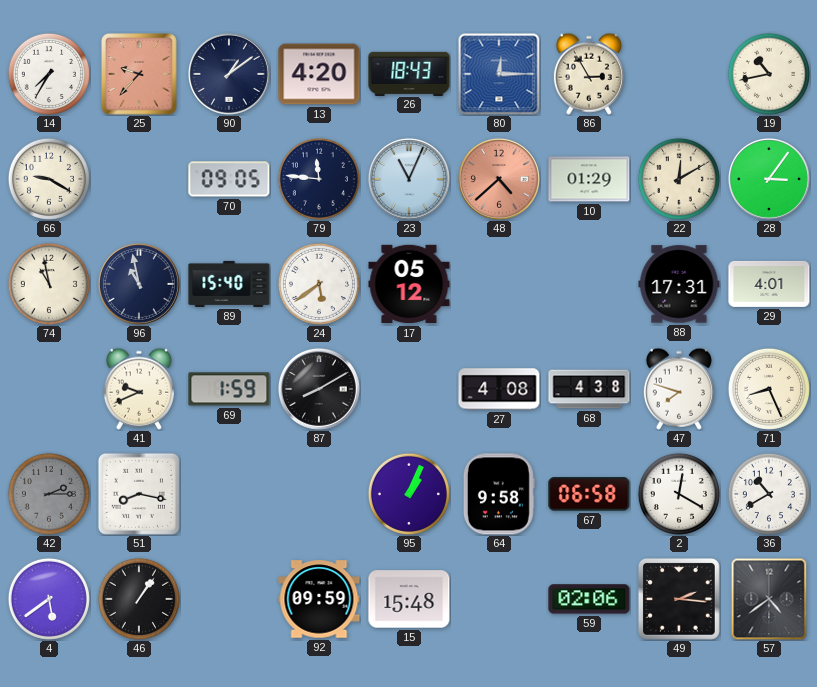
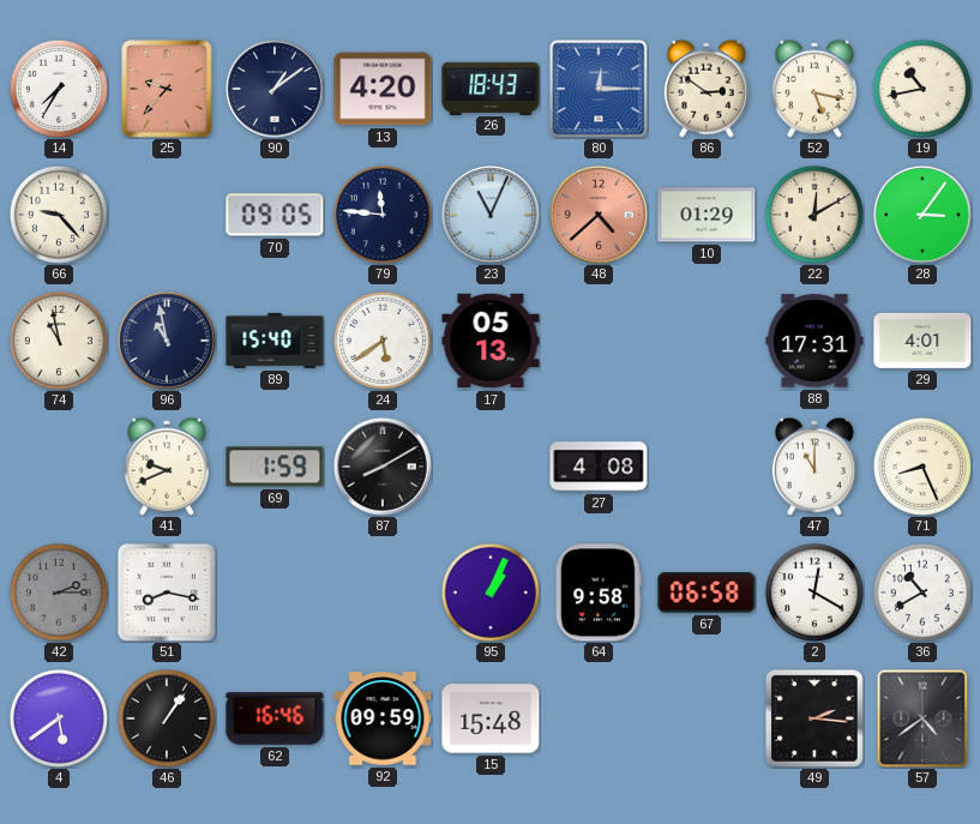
86: 2:55 -> 2:51 (707, 89)
52: none -> 5:17 (814, 89)
66: 9:20 -> 9:23 (59, 215)
17: 05:12 -> 05:13 (491, 341)
68: 4:38 -> none (589, 389)
47: 7:48 -> 11:00 (814, 467)
62: none -> 16:46 (275, 718)
59: 02:06 -> none (589, 599)
